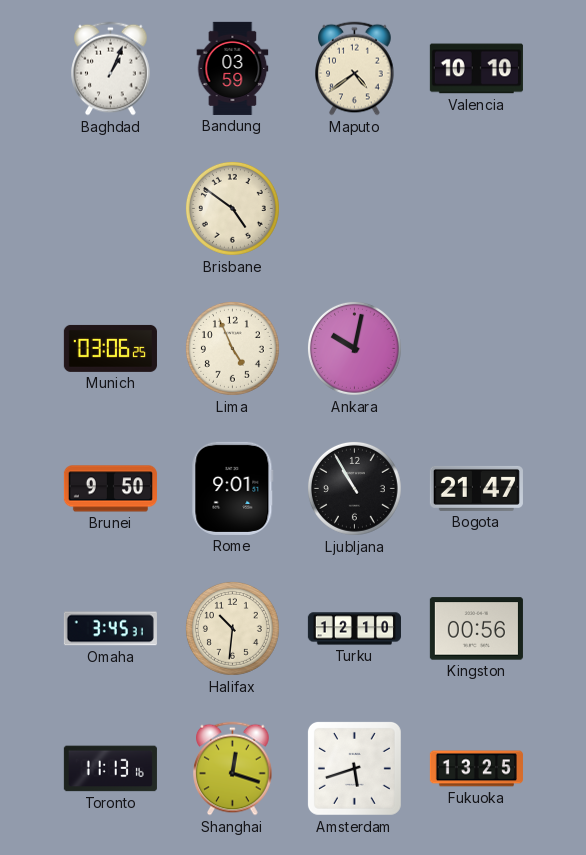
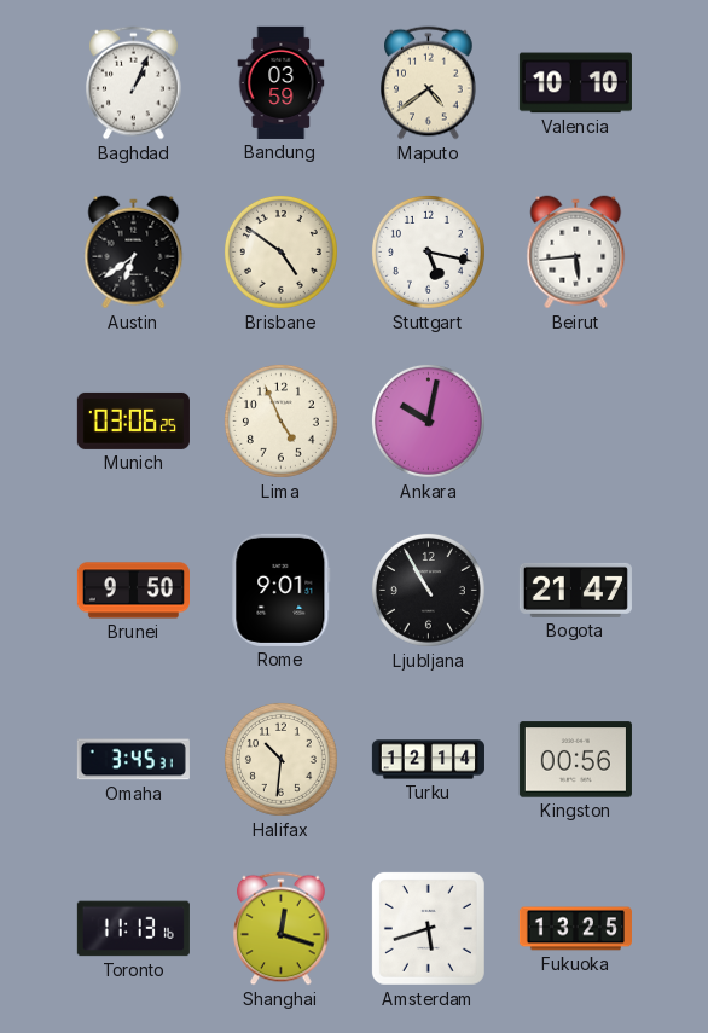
Austin: none -> 6:39 (134, 253)
Stuttgart: none -> 5:17 (428, 251)
Beirut: none -> 5:44 (576, 253)
Turku: 12:10 -> 12:14 (428, 760)
